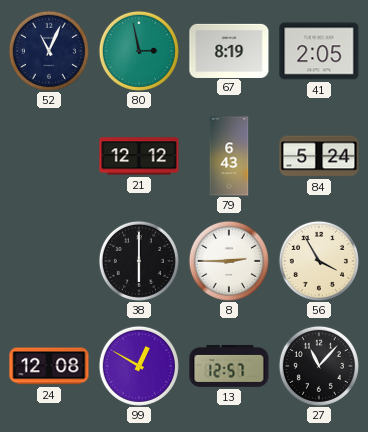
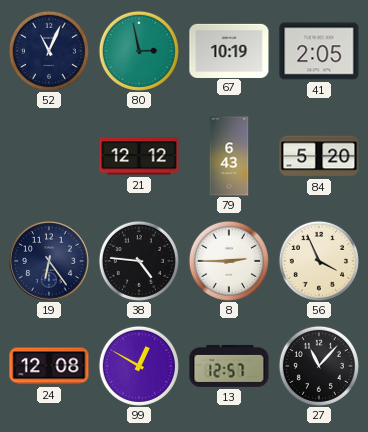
67: 8:19 -> 10:19 (229, 50)
84: 5:24 -> 5:20 (319, 156)
19: none -> 6:24 (50, 262)
38: 6:00 -> 4:46 (139, 261)
56: 3:55 -> 3:56 (319, 261)
